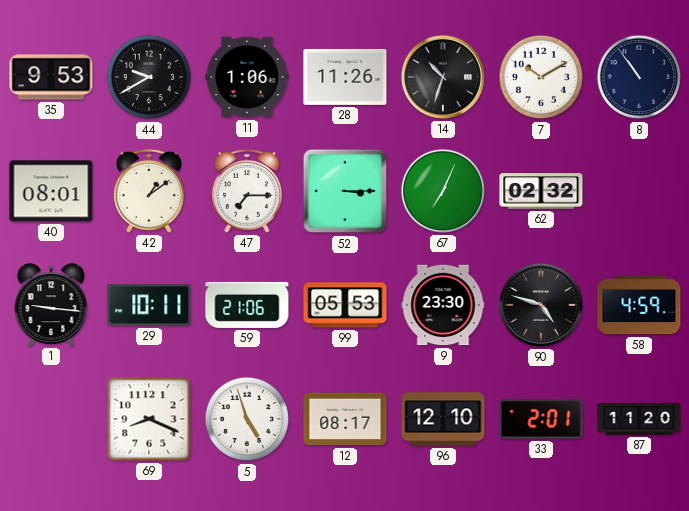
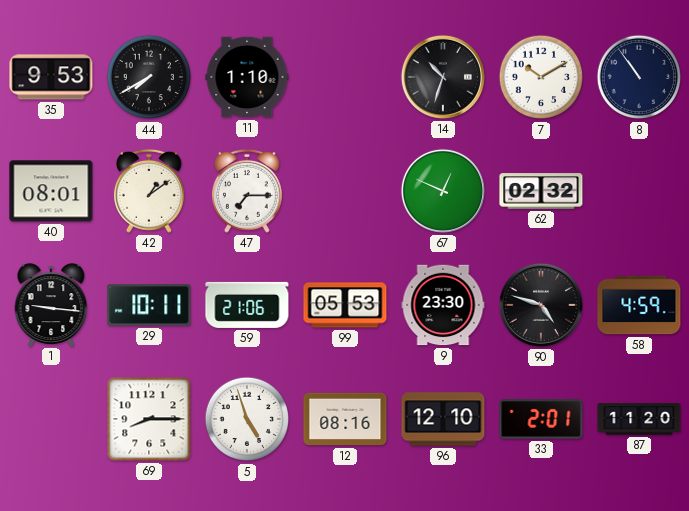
44: 9:40 -> 7:40 (149, 77)
11: 1:06 -> 1:10 (247, 77)
28: 11:26 -> none (345, 77)
52: 3:15 -> none (345, 191)
67: 7:04 -> 12:49 (443, 191)
69: 8:19 -> 8:15 (149, 419)
12: 08:17 -> 08:16 (345, 419)
